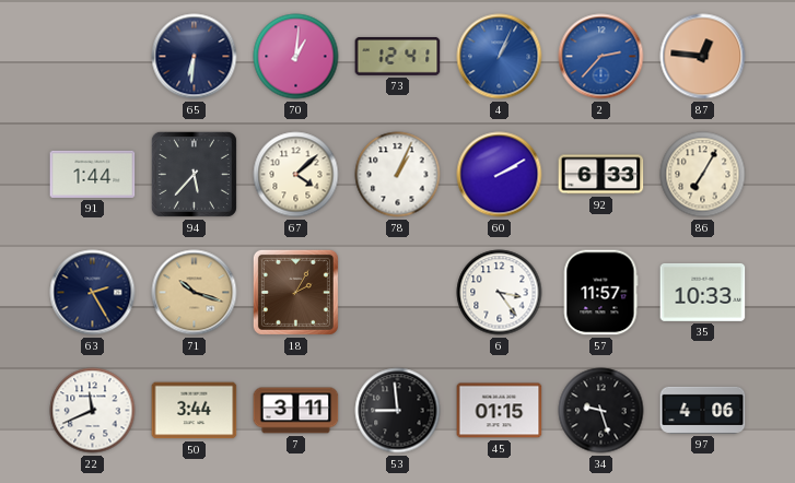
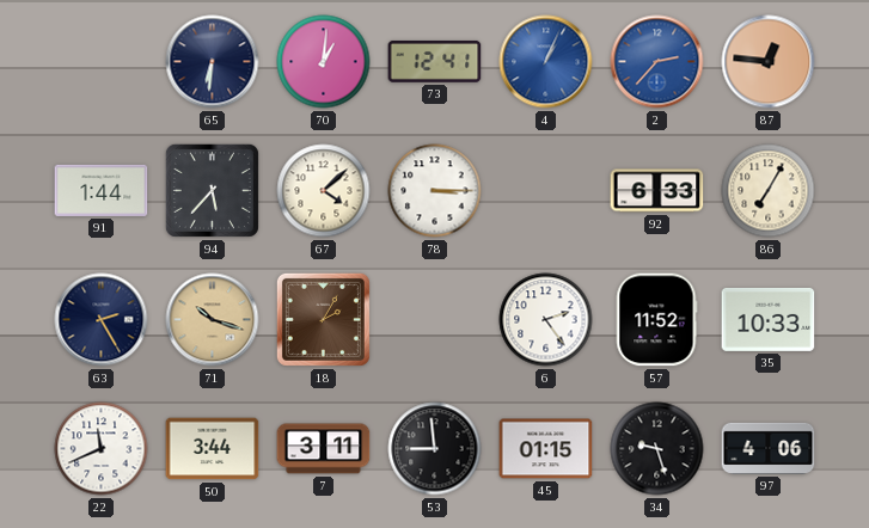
78: 1:04 -> 3:15 (435, 191)
60: 2:10 -> none (500, 175)
6: 3:24 -> 2:24 (546, 320)
57: 11:57 -> 11:52 (656, 320)
